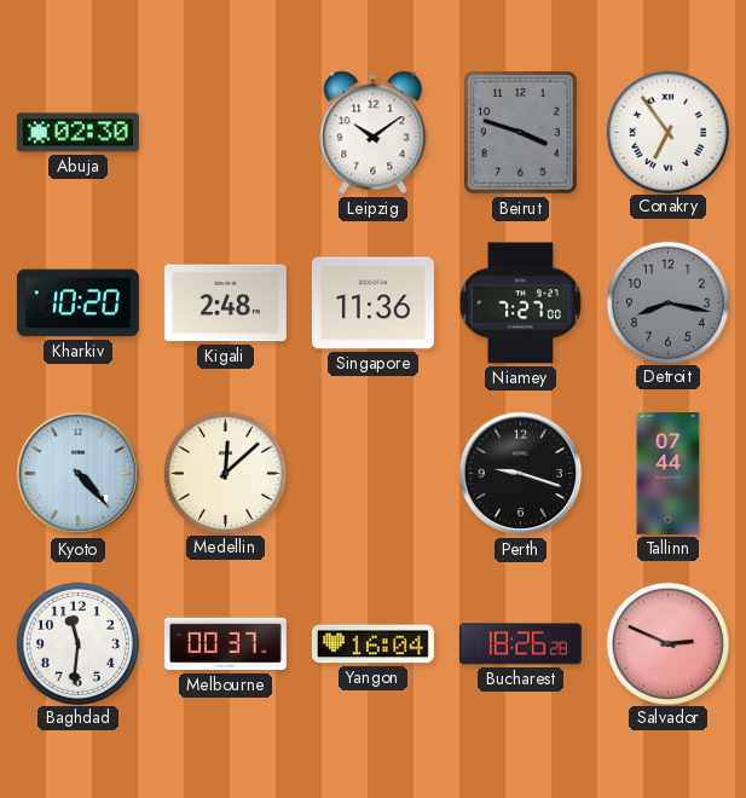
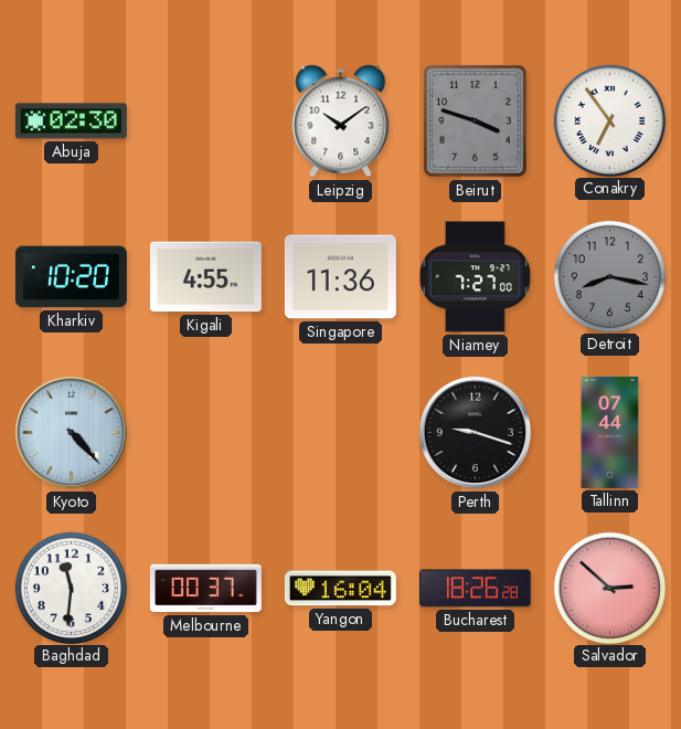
Kigali: 2:48 -> 4:55 (205, 277)
Medellin: 12:08 -> none (225, 473)
Salvador: 2:49 -> 2:52 (609, 588)
